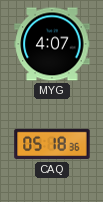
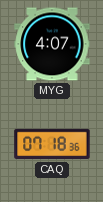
CAQ: 05:18 -> 07:18 (52, 144)
